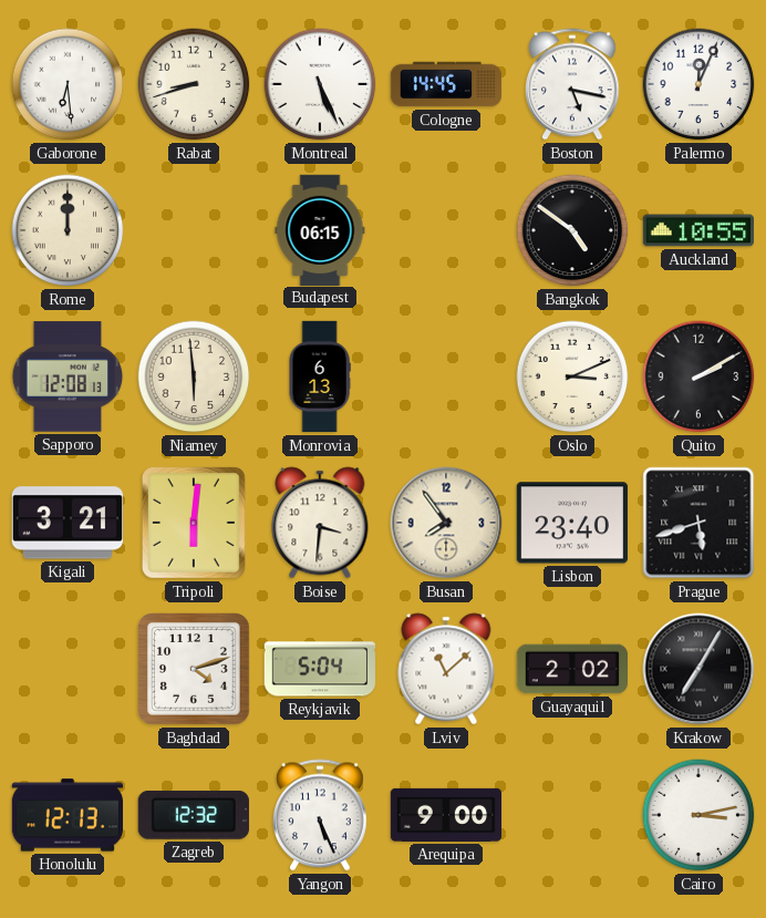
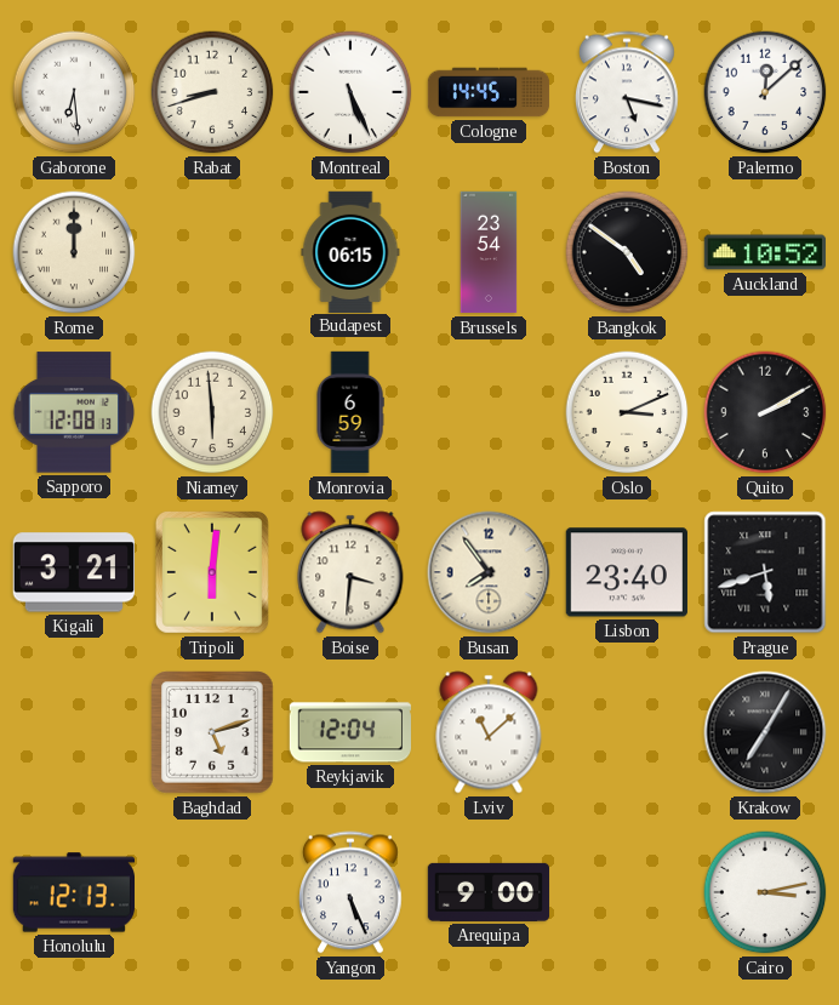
Palermo: 12:04 -> 12:08 (765, 92)
Brussels: none -> 23:54 (489, 252)
Auckland: 10:55 -> 10:52 (764, 252)
Monrovia: 6:13 -> 6:59 (350, 412)
Baghdad: 4:12 -> 5:12 (212, 732)
Reykjavik: 5:04 -> 12:04 (349, 732)
Guayaquil: 2:02 -> none (571, 669)
Zagreb: 12:32 -> none (194, 815)
